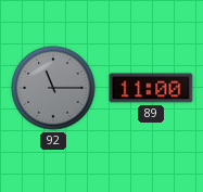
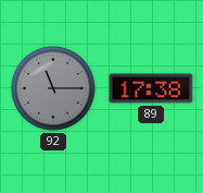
89: 11:00 -> 17:38 (151, 88)
